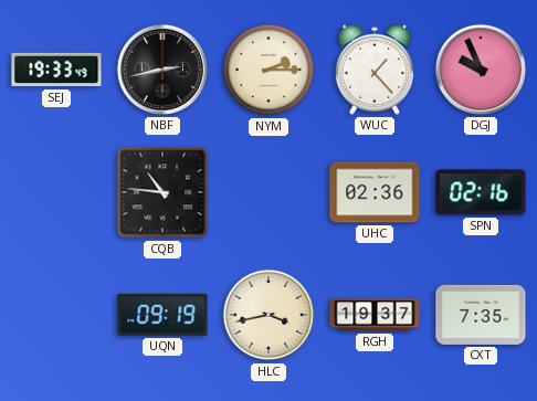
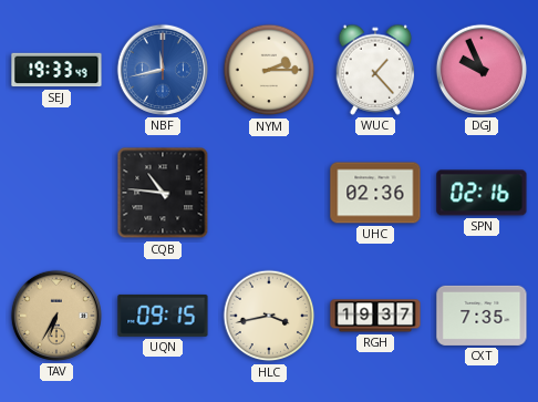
NBF: 2:43 -> 11:43 (163, 70)
NBF dial: black -> blue (163, 70)
TAV: none -> 6:35 (56, 316)
UQN: 09:19 -> 09:15 (163, 316)
